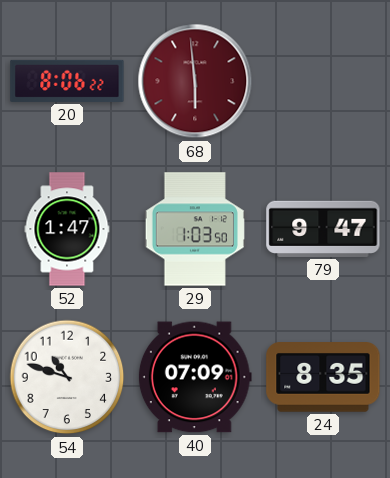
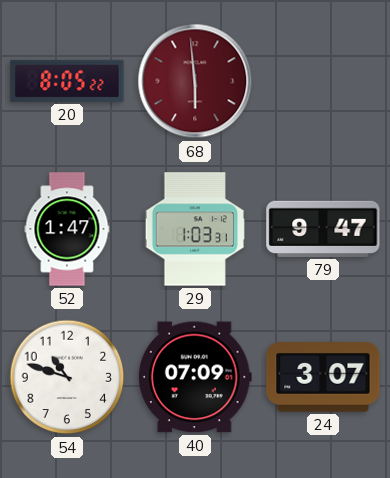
20: 8:06 -> 8:05 (67, 81)
29: 1:03:50 -> 1:03:31 (195, 229)
24: 8:35 -> 3:07 (323, 378)
